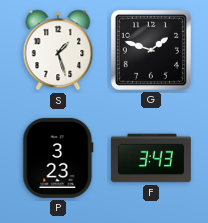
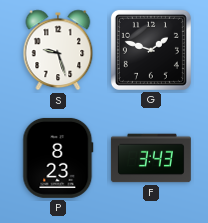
S: 1:27 -> 9:27 (58, 50)
P: 3:23 -> 8:23 (58, 158)
